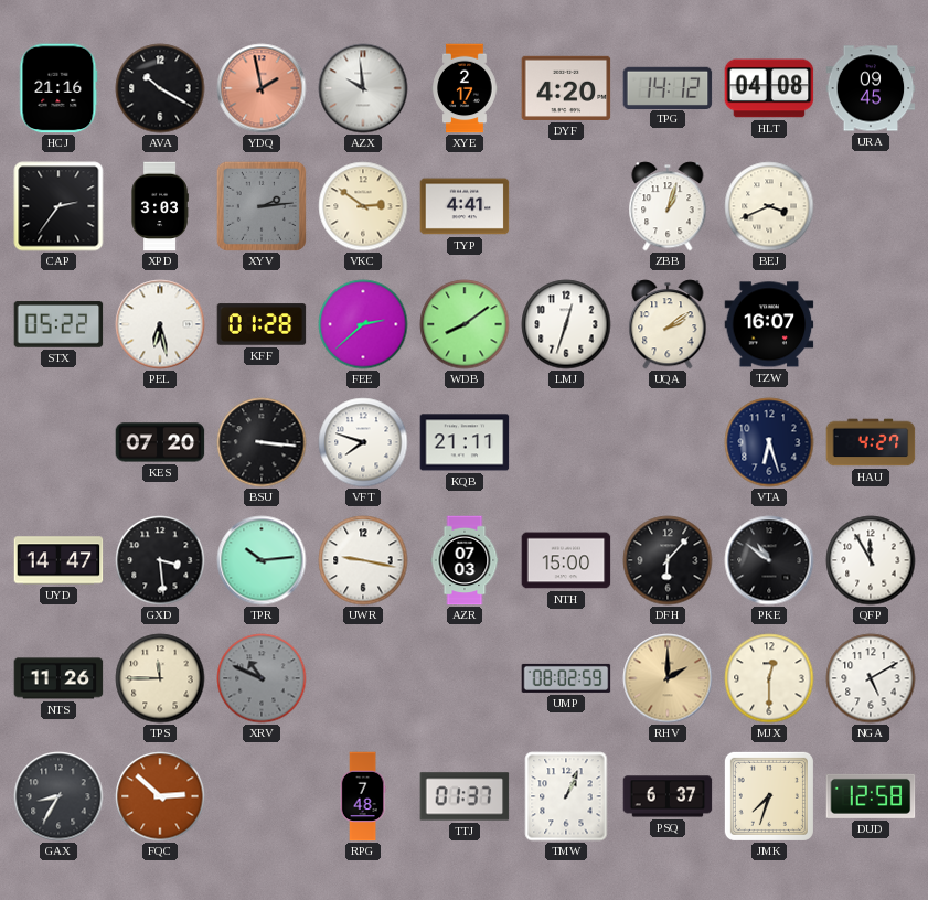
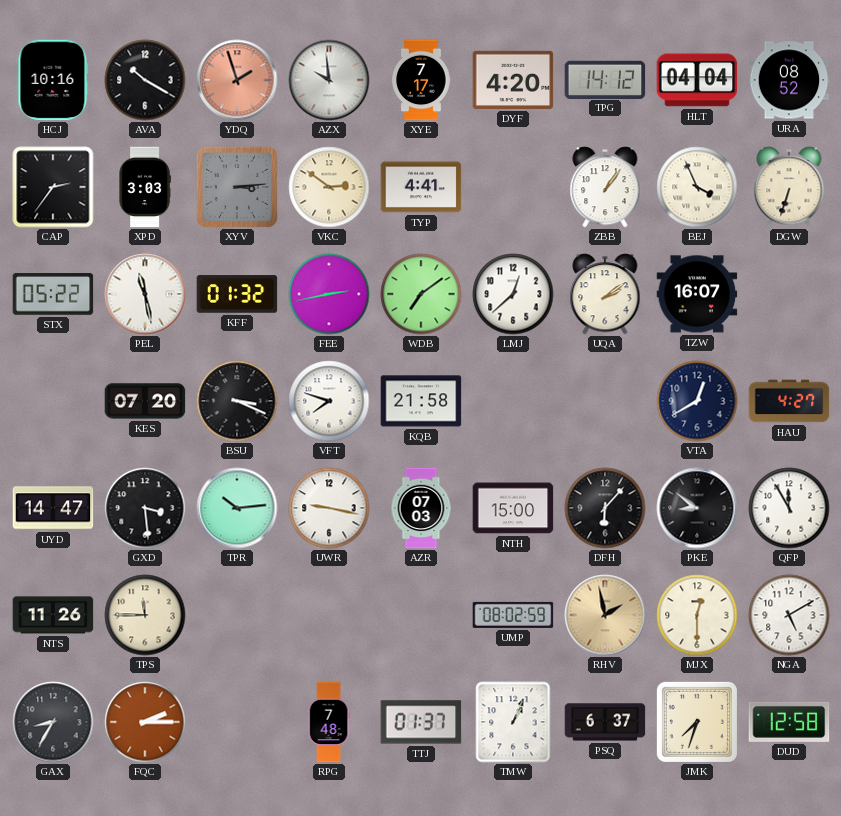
HCJ: 21:16 -> 10:16 (53, 80)
YDQ: 1:58 -> 1:57 (237, 80)
XYE: 2:17 -> 7:17 (421, 80)
HLT: 04:08 -> 04:04 (697, 80)
URA: 09:45 -> 08:52 (789, 80)
XYV: 2:14 -> 3:14 (237, 187)
ZBB: 1:03 -> 1:06 (605, 187)
BEJ: 3:41 -> 3:56 (697, 187)
DGW: none -> 6:33 (789, 187)
PEL: 6:28 -> 11:28 (145, 294)
KFF: 01:28 -> 01:32 (237, 294)
FEE: 2:38 -> 2:43 (329, 294)
WDB: 8:09 -> 7:09 (421, 294)
LMJ: 12:33 -> 12:38 (513, 294)
BSU: 3:16 -> 3:19 (237, 401)
KQB: 21:11 -> 21:58 (421, 401)
VTA: 6:27 -> 12:40 (697, 401)
PKE: 10:51 -> 8:51 (697, 508)
XRV: 10:49 -> none (262, 678)
RHV: 2:00 -> 1:58 (605, 615)
FQC: 2:52 -> 2:15 (145, 722)
